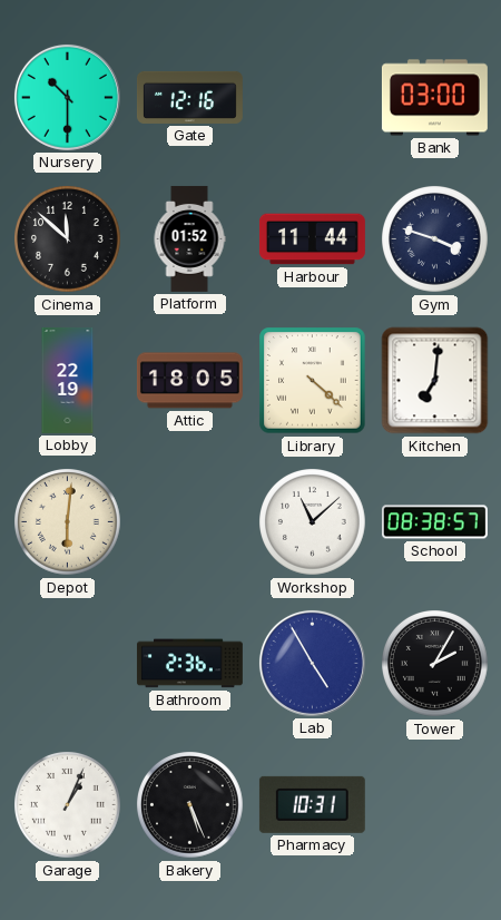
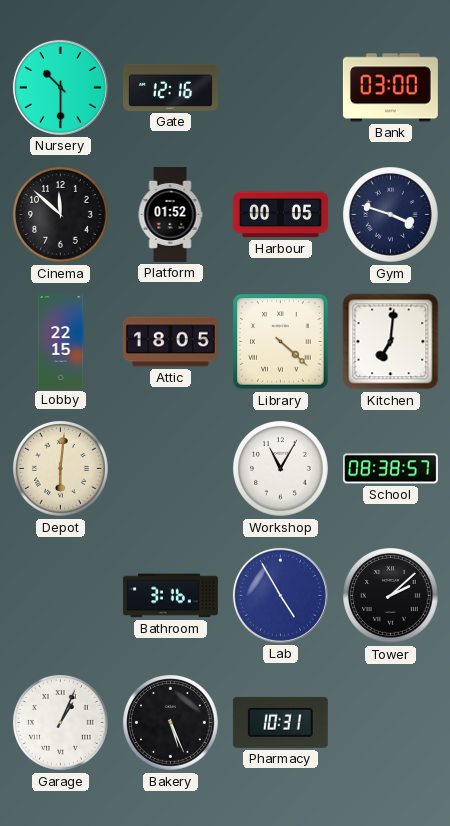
Harbour: 11:44 -> 00:05 (280, 215)
Lobby: 22:19 -> 22:15 (61, 341)
Workshop: 11:08 -> 11:05 (281, 469)
Bathroom: 2:36 -> 3:16 (170, 596)
Tower: 2:05 -> 2:08 (391, 596)
